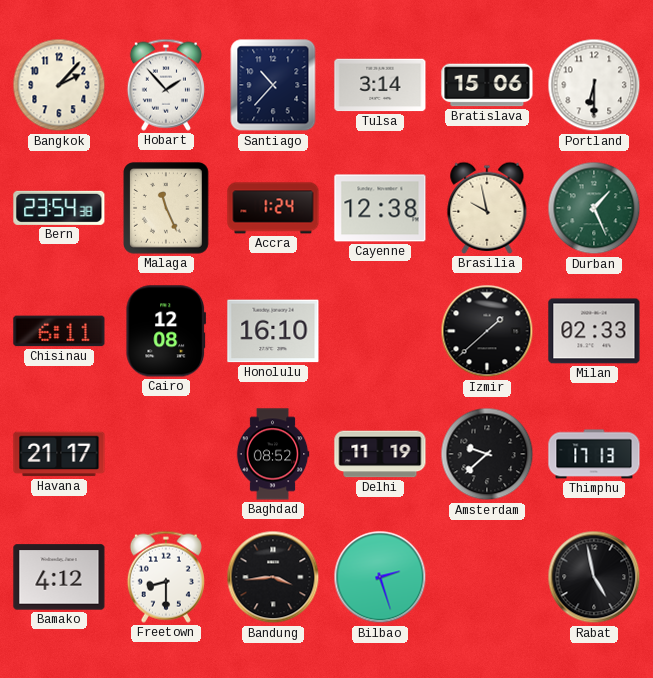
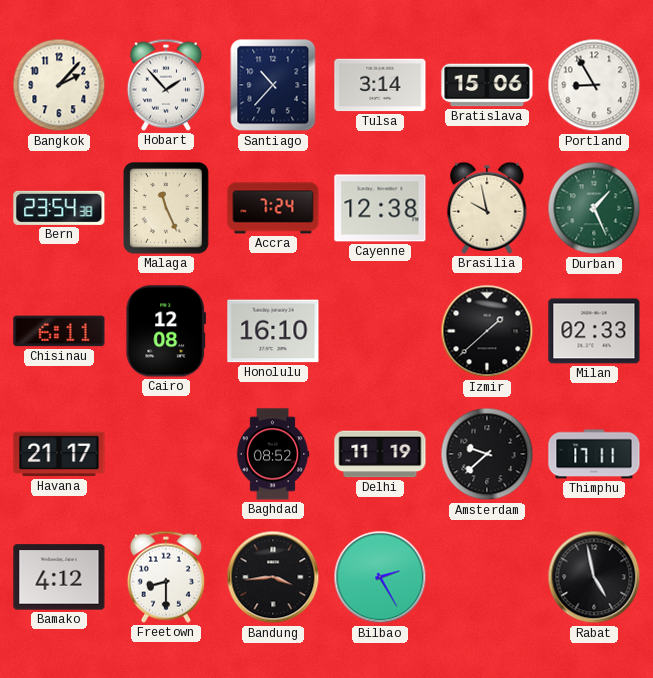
Portland: 6:30 -> 8:55 (594, 85)
Accra: 1:24 -> 7:24 (273, 208)
Thimphu: 17:13 -> 17:11 (594, 454)
Bilbao: 2:27 -> 2:25 (380, 577)
